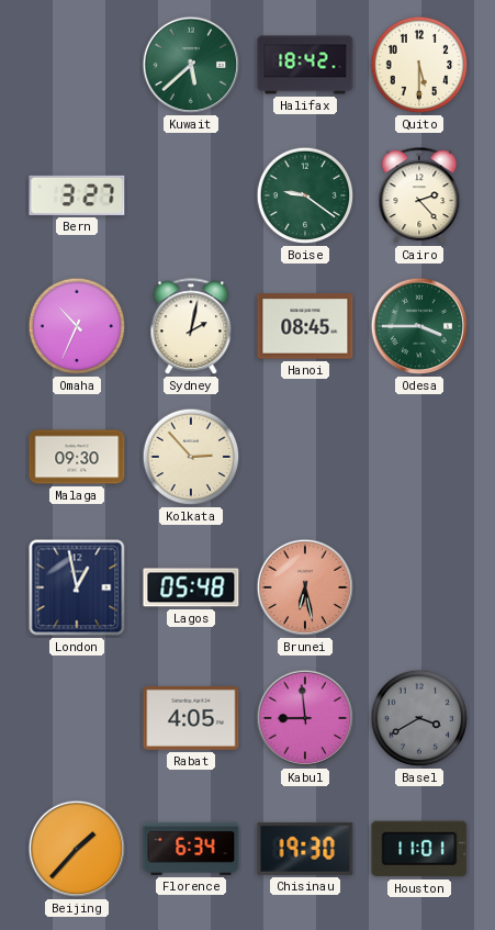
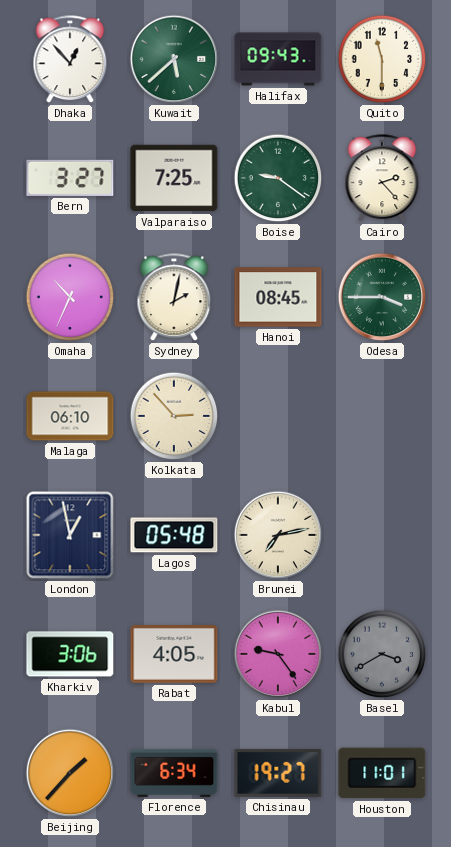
Dhaka: none -> 12:53 (70, 60)
Halifax: 18:42 -> 09:43 (278, 59)
Quito: 5:30 -> 11:30 (382, 59)
Valparaiso: none -> 7:25 (174, 178)
Malaga: 09:30 -> 06:10 (70, 416)
Brunei: 6:28 -> 7:13 (278, 535)
Brunei dial: salmon -> cream (278, 535)
Kharkiv: none -> 3:06 (70, 654)
Kabul: 8:59 -> 9:24 (278, 654)
Chisinau: 19:30 -> 19:27 (278, 773)
